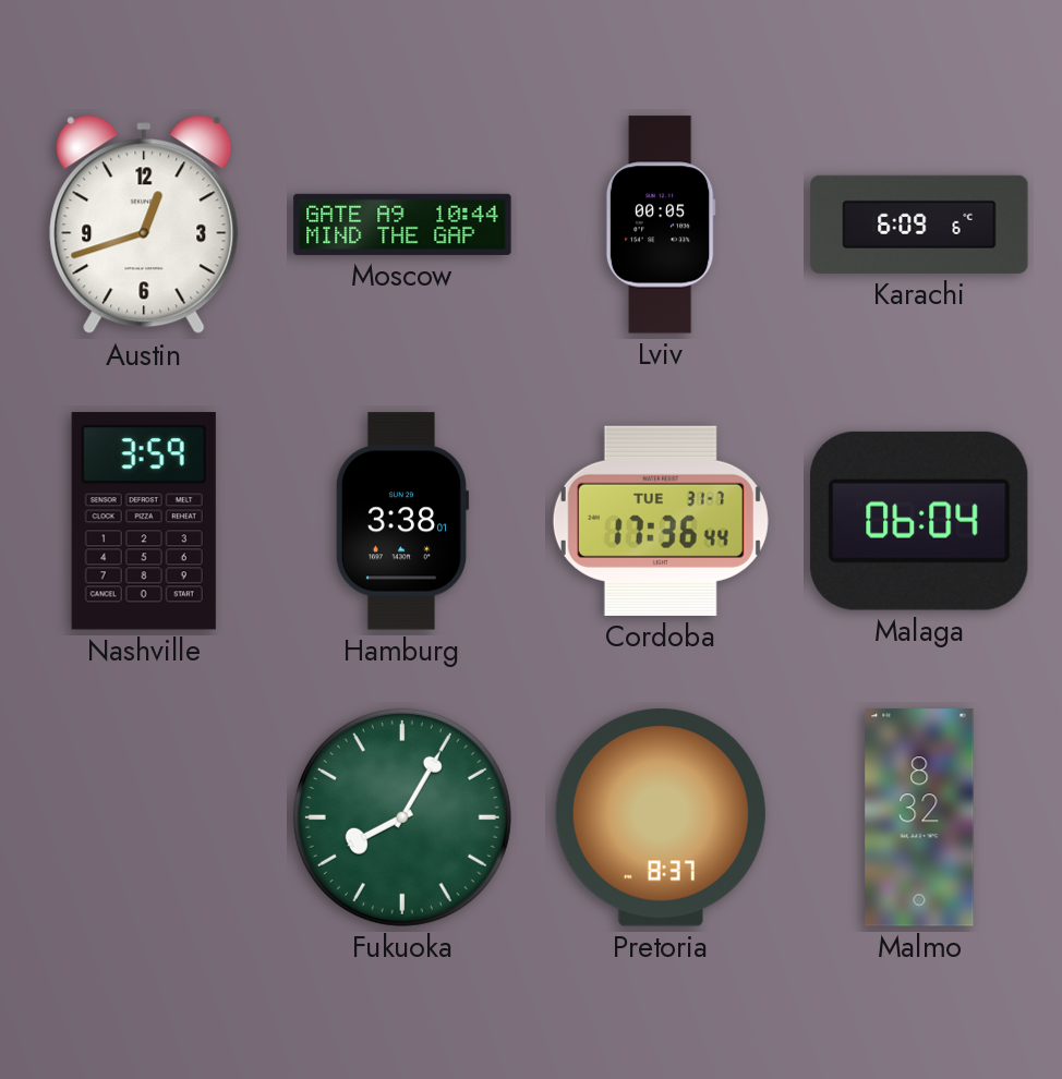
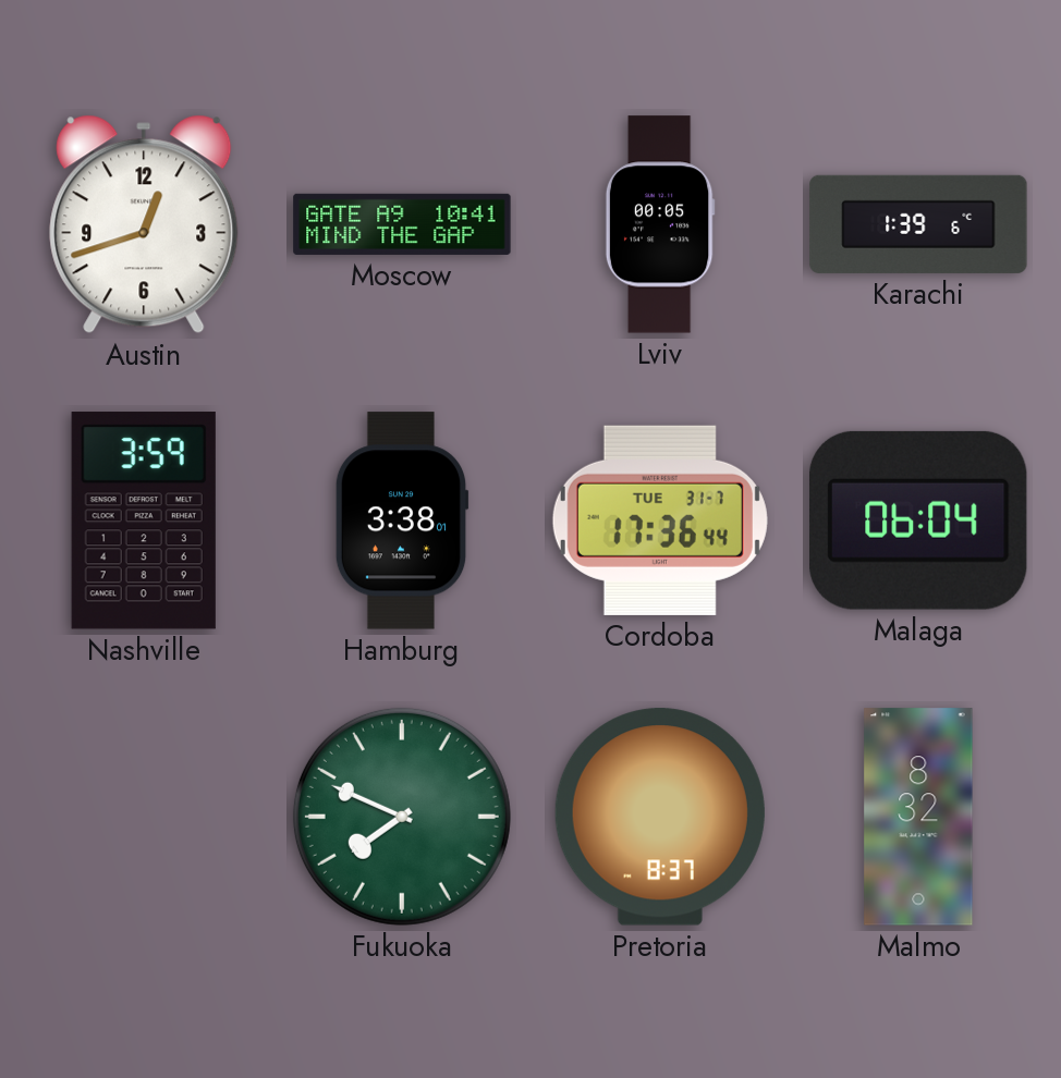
Moscow: 10:44 -> 10:41 (402, 224)
Karachi: 6:09 -> 1:39 (918, 224)
Fukuoka: 8:05 -> 7:49 (402, 817)
